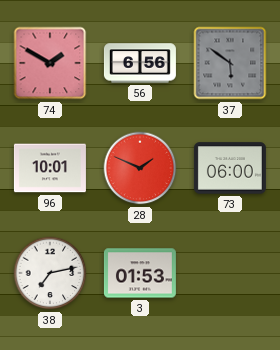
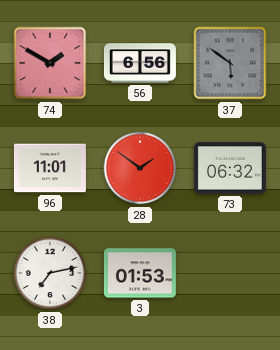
96: 10:01 -> 11:01 (50, 168)
28: 1:49 -> 1:51 (140, 168)
73: 06:00 -> 06:32 (230, 168)
